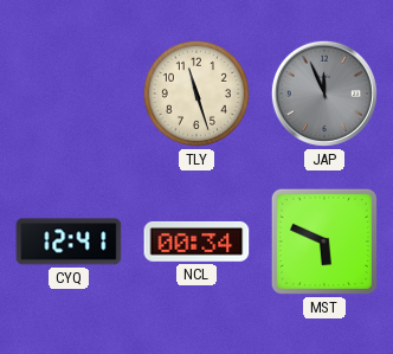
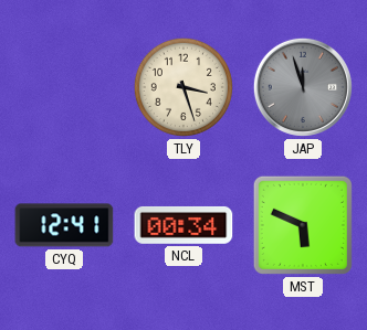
TLY: 11:27 -> 3:27 (183, 87)
JAP: 11:56 -> 11:57 (303, 87)
